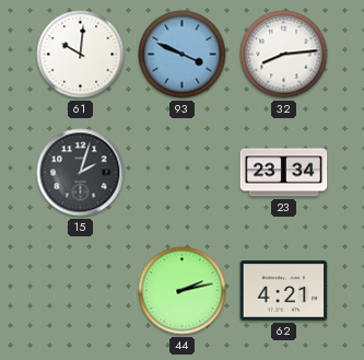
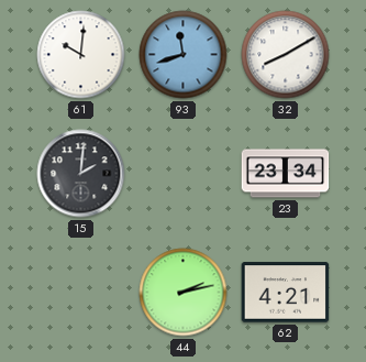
93: 3:49 -> 11:42 (184, 55)
32: 8:14 -> 8:10 (286, 55)
15: 2:03 -> 2:01 (81, 174)
